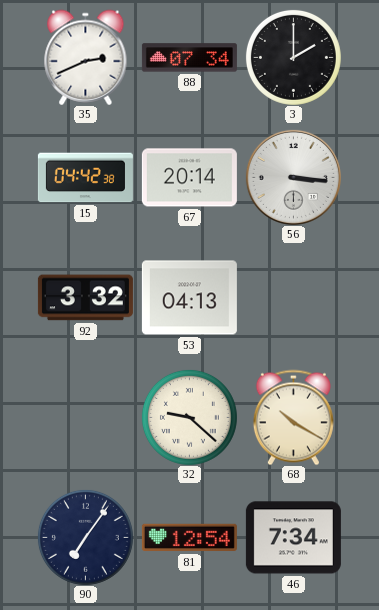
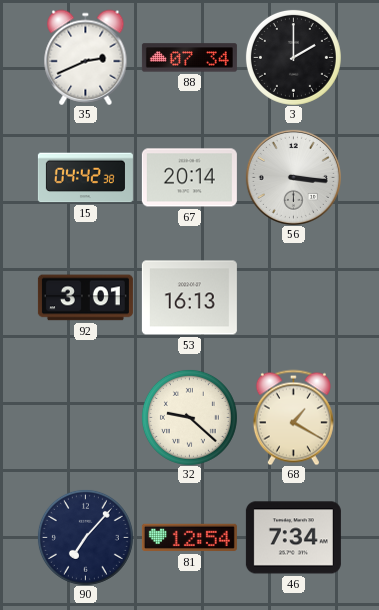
92: 3:32 -> 3:01 (85, 298)
53: 04:13 -> 16:13 (189, 298)
68: 10:20 -> 1:20 (293, 417)
90: 7:06 -> 7:07 (85, 537)
